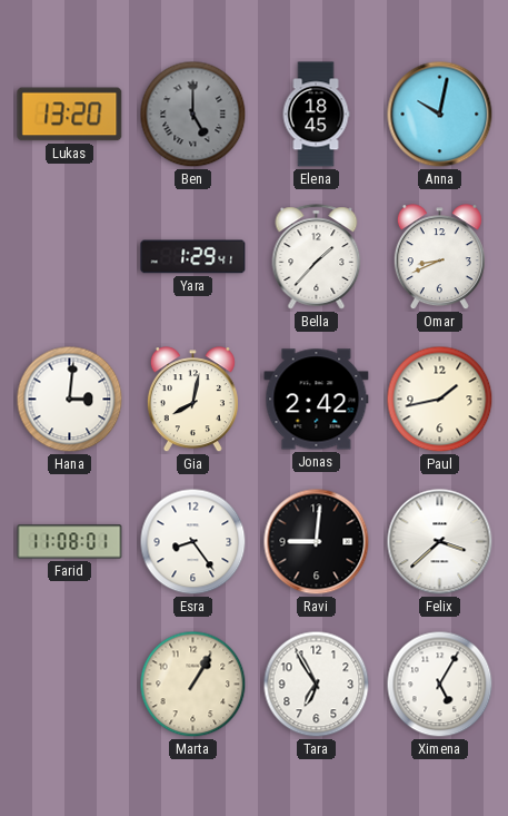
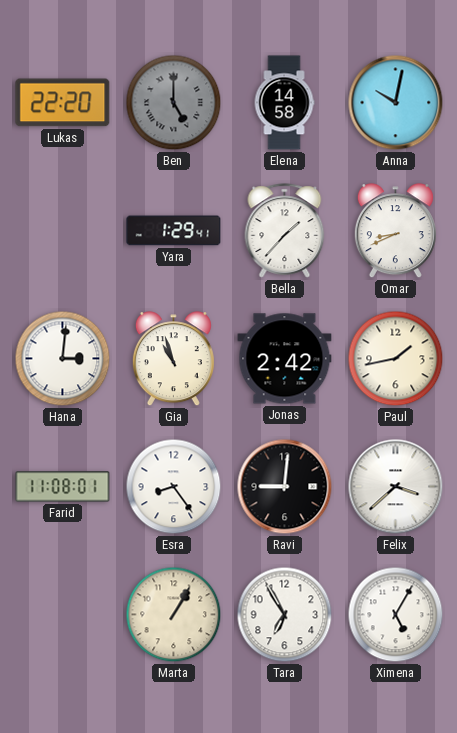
Lukas: 13:20 -> 22:20 (63, 103)
Elena: 18:45 -> 14:58 (284, 103)
Gia: 8:02 -> 10:57 (173, 359)
